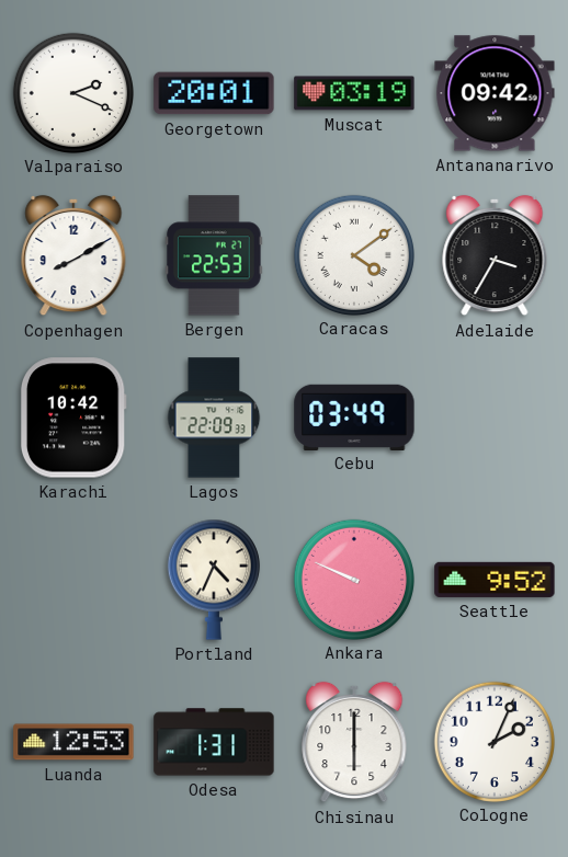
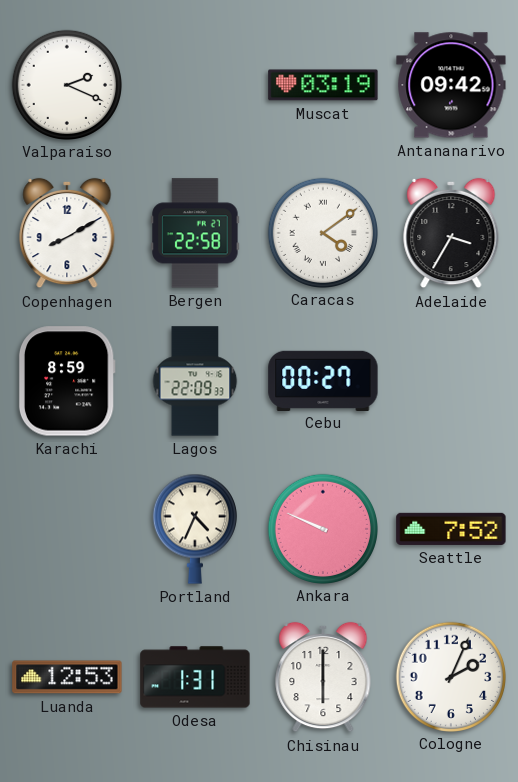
Georgetown: 20:01 -> none (214, 93)
Bergen: 22:53 -> 22:58 (195, 233)
Karachi: 10:42 -> 8:59 (67, 381)
Cebu: 03:49 -> 00:27 (323, 380)
Seattle: 9:52 -> 7:52 (451, 529)
